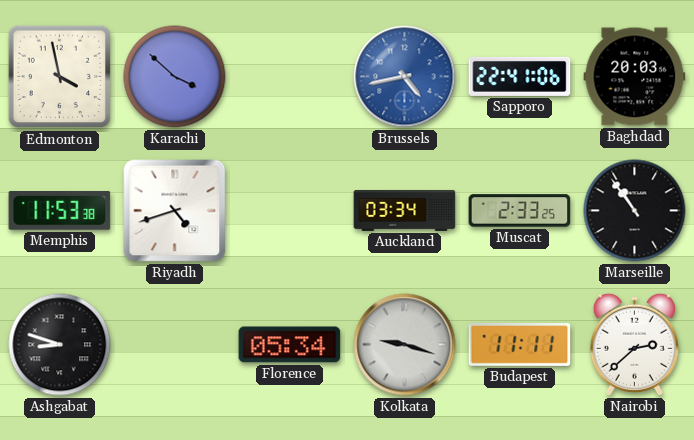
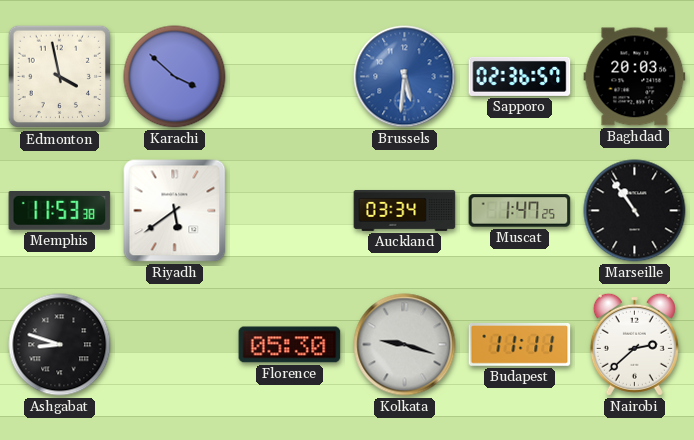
Brussels: 4:43 -> 5:31 (405, 77)
Sapporo: 22:41 -> 02:36 (520, 76)
Riyadh: 4:42 -> 5:39 (175, 211)
Muscat: 2:33 -> 1:47 (520, 211)
Florence: 05:34 -> 05:30 (290, 345)
